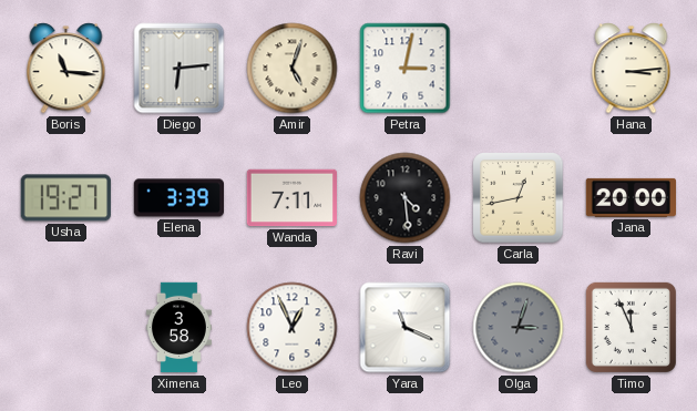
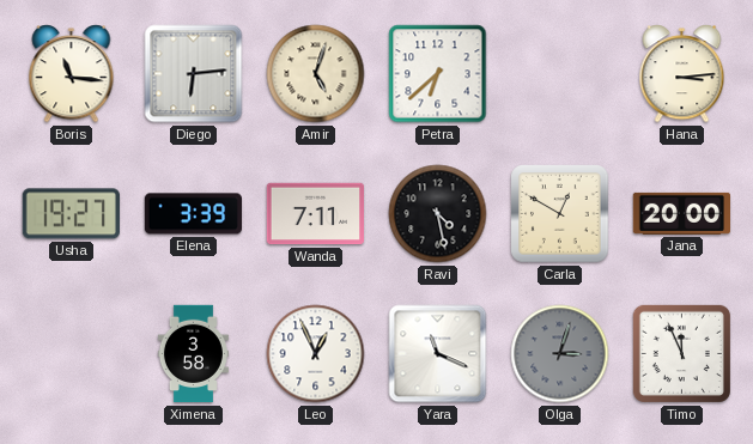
Petra: 3:02 -> 6:38 (438, 74)
Ravi: 4:29 -> 4:28 (438, 214)
Carla: 12:43 -> 12:50 (560, 214)
